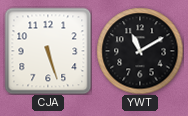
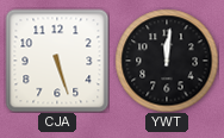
YWT: 11:10 -> 12:01 (167, 61)
